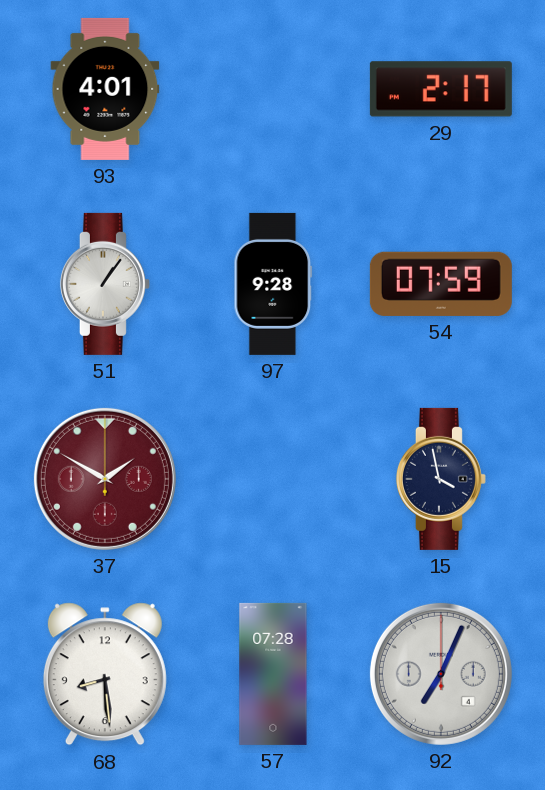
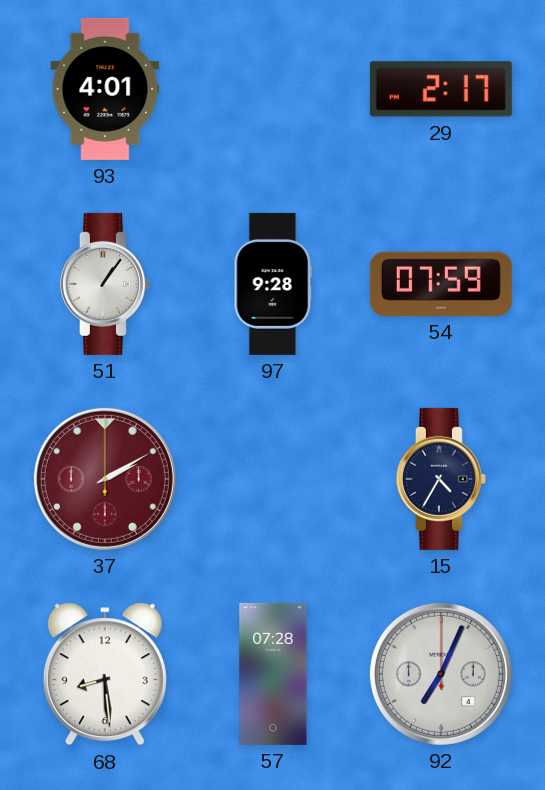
37: 1:50 -> 2:10 (105, 479)
15: 3:58 -> 4:35 (441, 479)
